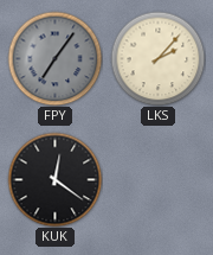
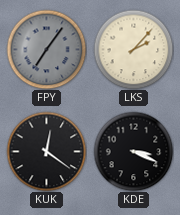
KDE: none -> 3:19 (133, 151)
